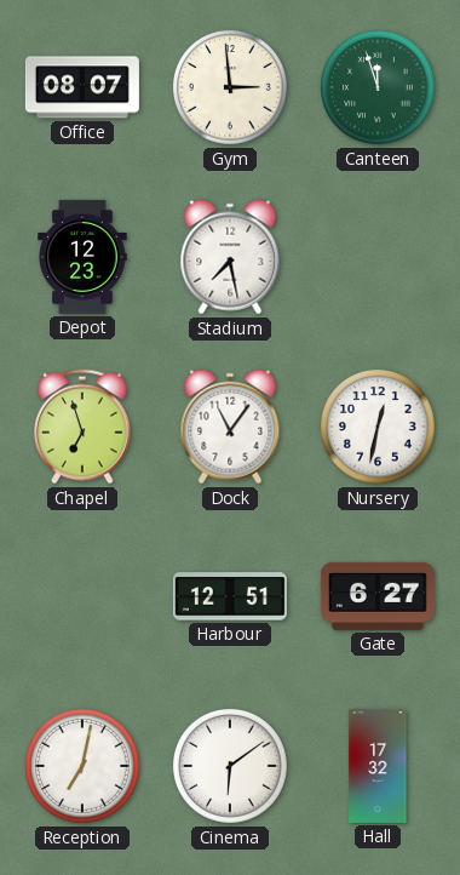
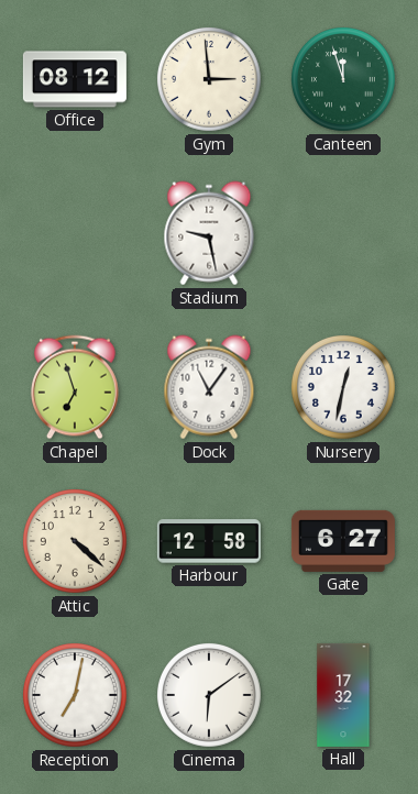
Office: 08:07 -> 08:12 (75, 79)
Depot: 12:23 -> none (82, 257)
Stadium: 7:28 -> 9:28 (209, 233)
Attic: none -> 4:22 (76, 542)
Harbour: 12:51 -> 12:58 (209, 541)
